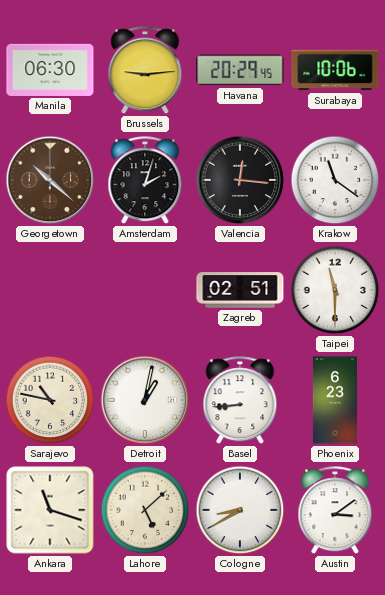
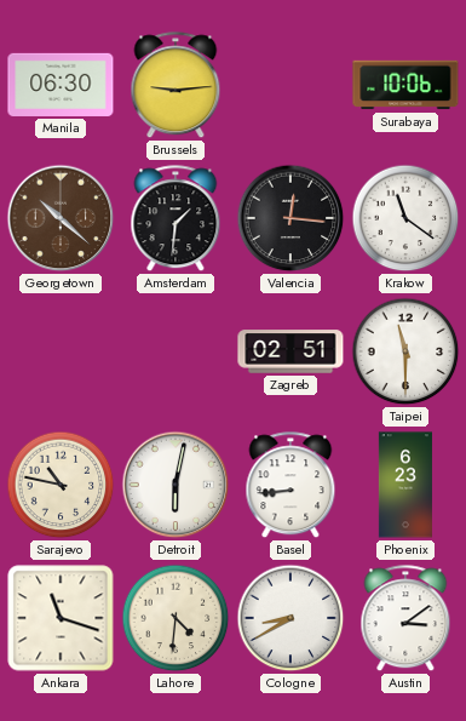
Havana: 20:29 -> none (240, 70)
Amsterdam: 2:03 -> 1:31 (176, 219)
Detroit: 1:02 -> 6:02 (176, 485)
Lahore: 5:08 -> 4:31 (176, 618)
